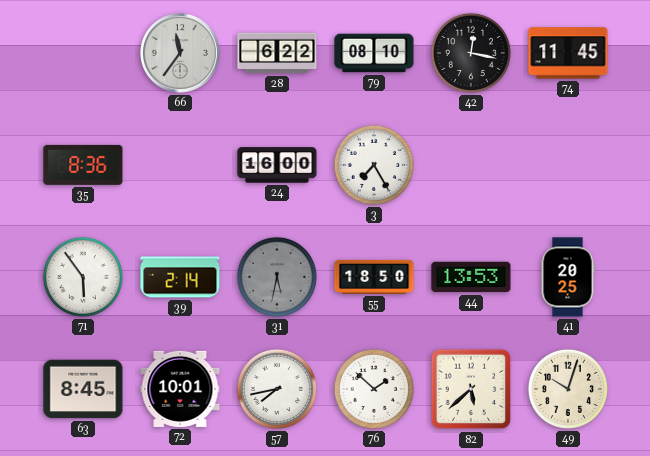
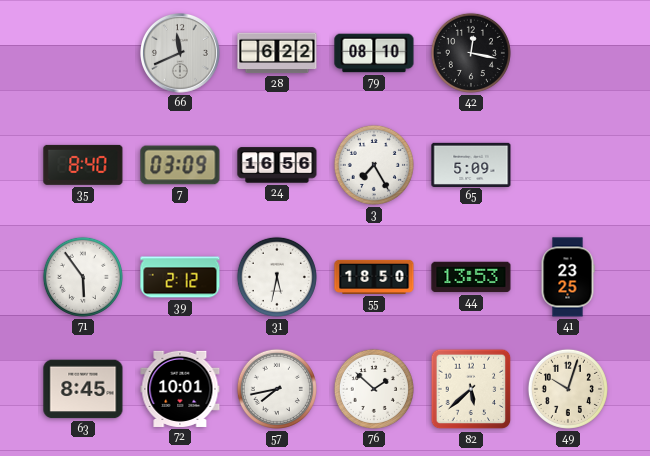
66: 11:36 -> 11:41 (181, 54)
74: 11:45 -> none (568, 53)
35: 8:36 -> 8:40 (83, 165)
7: none -> 03:09 (180, 165)
24: 16:00 -> 16:56 (277, 165)
65: none -> 5:09 (471, 164)
39: 2:14 -> 2:12 (180, 277)
31 dial: grey -> white (277, 277)
41: 20:25 -> 23:25 (568, 277)
